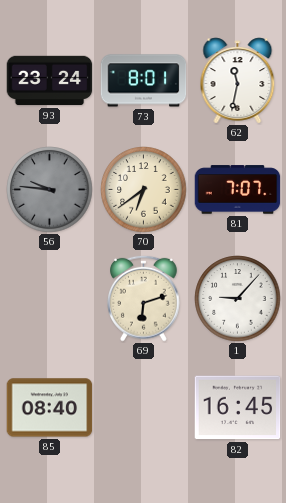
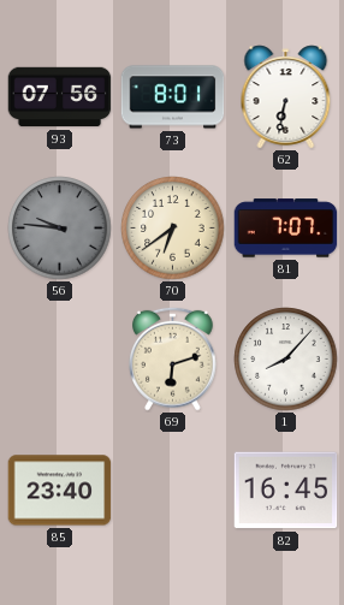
93: 23:24 -> 07:56 (60, 97)
62: 11:32 -> 6:32 (286, 97)
1: 9:07 -> 8:07 (286, 360)
85: 08:40 -> 23:40 (60, 491)
